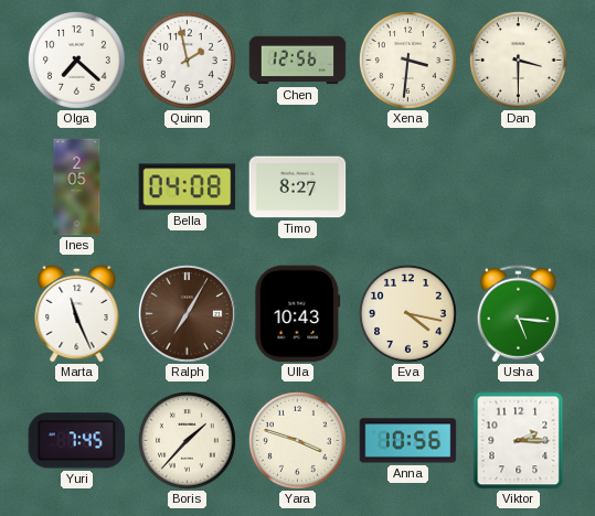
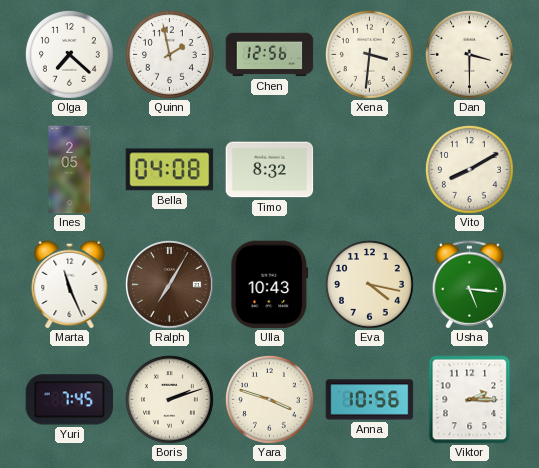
Timo: 8:27 -> 8:32 (270, 170)
Vito: none -> 8:10 (470, 170)
Boris: 1:37 -> 2:12 (170, 400)
